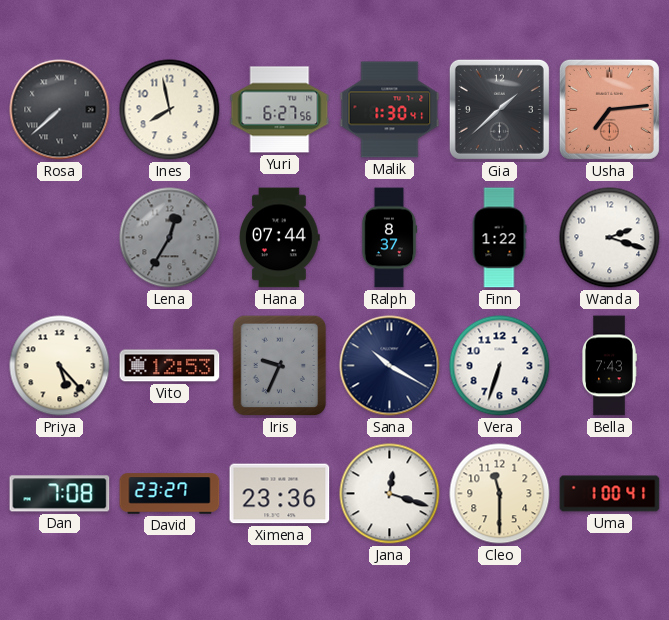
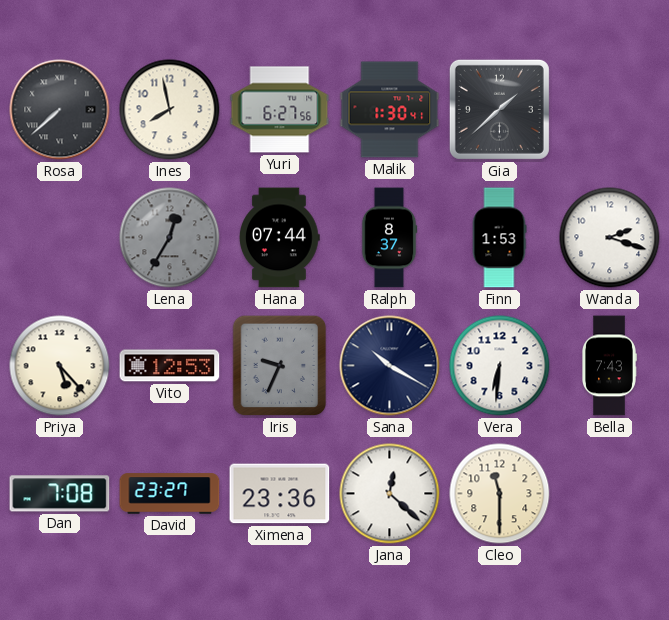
Usha: 7:14 -> none (609, 109)
Finn: 1:22 -> 1:53 (499, 238)
Vera: 6:33 -> 6:31 (500, 366)
Jana: 12:18 -> 12:22 (390, 494)
Uma: 1:00 -> none (610, 494)
